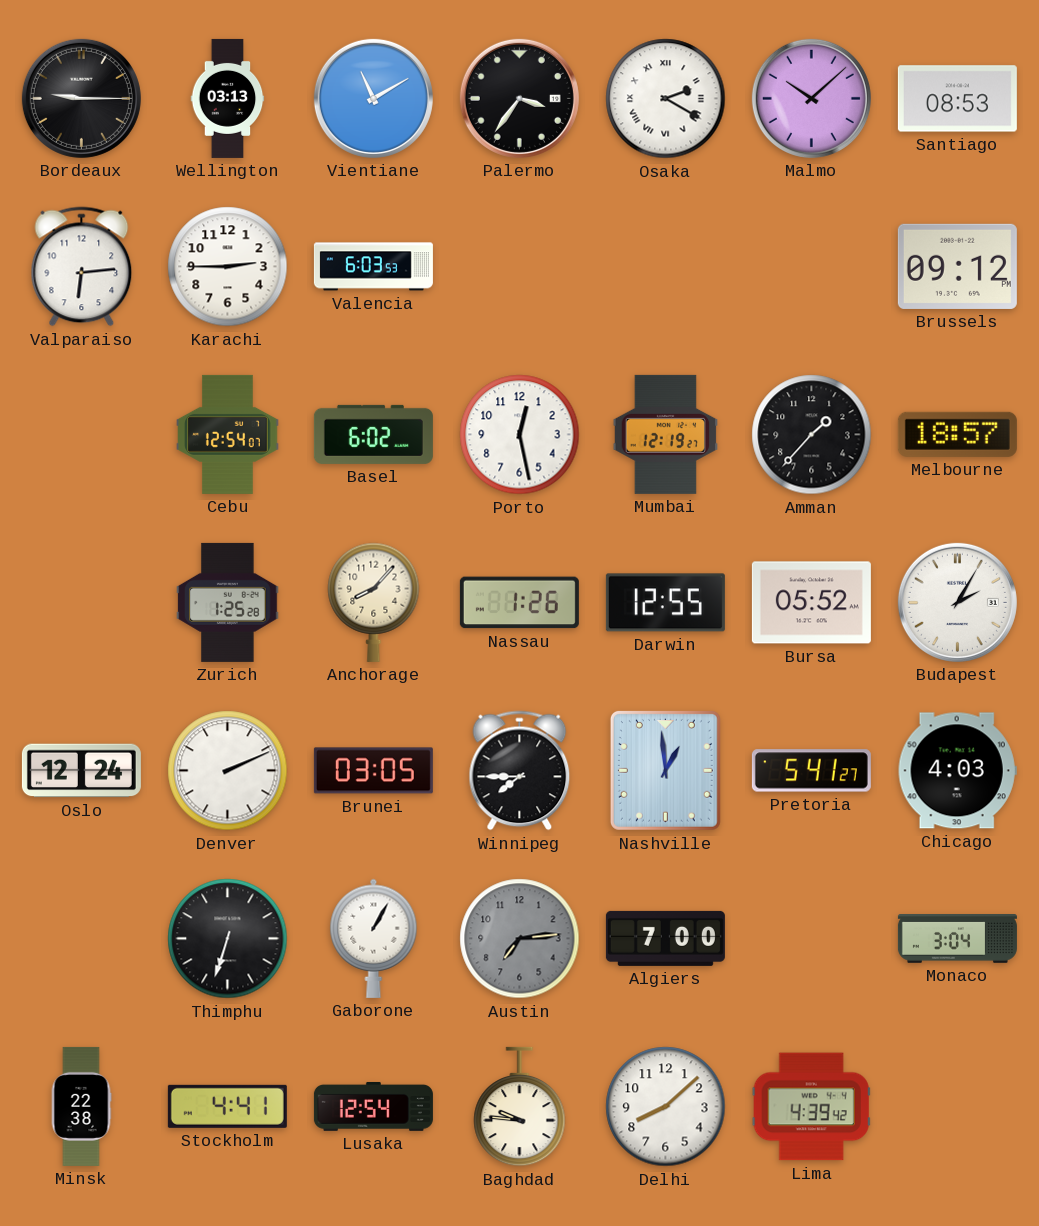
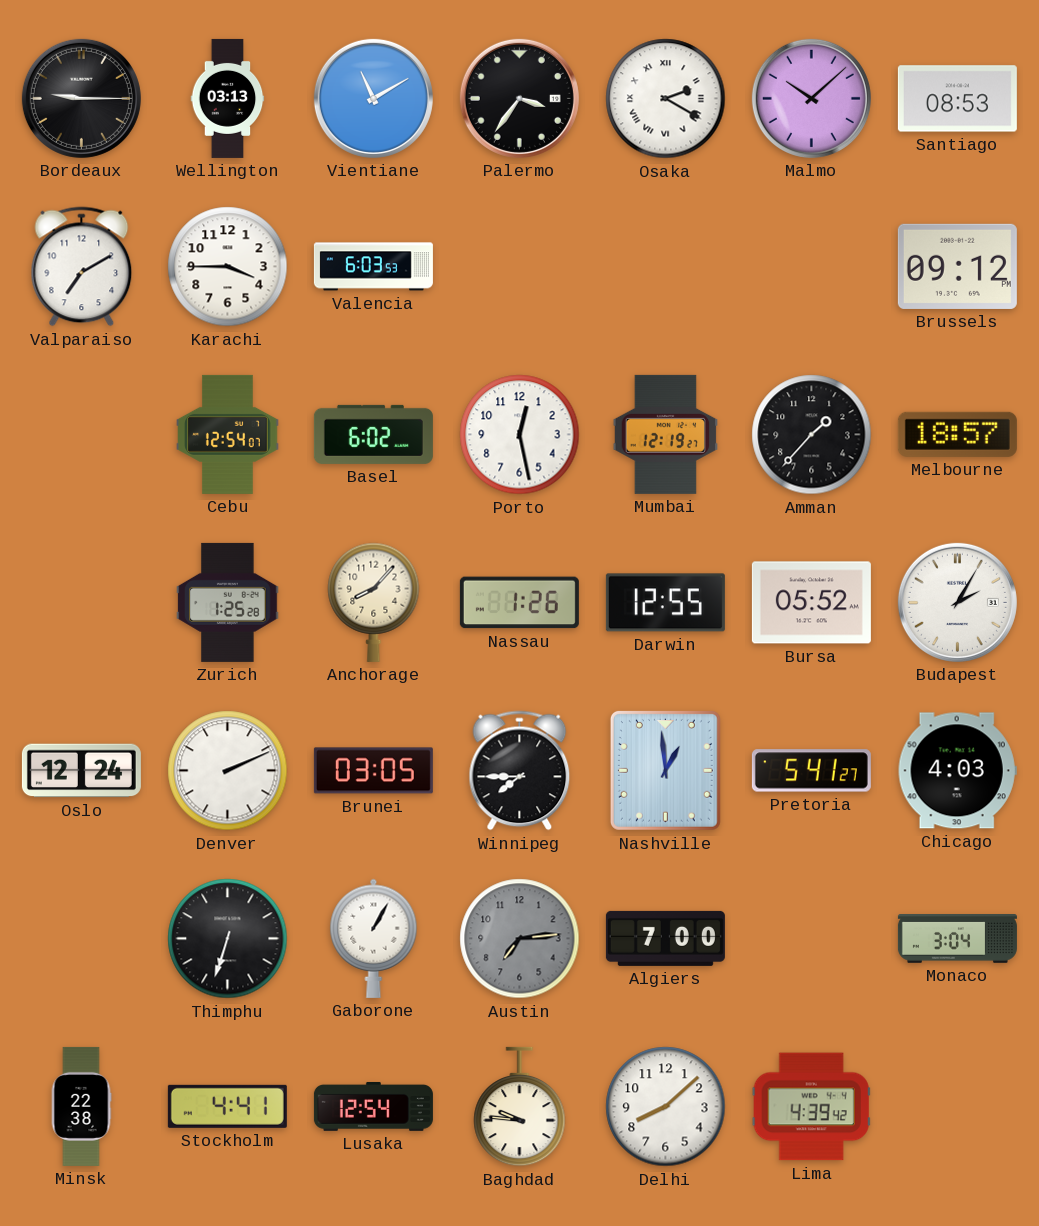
Valparaiso: 6:14 -> 7:10 (82, 267)
Karachi: 2:45 -> 3:45 (228, 267)
